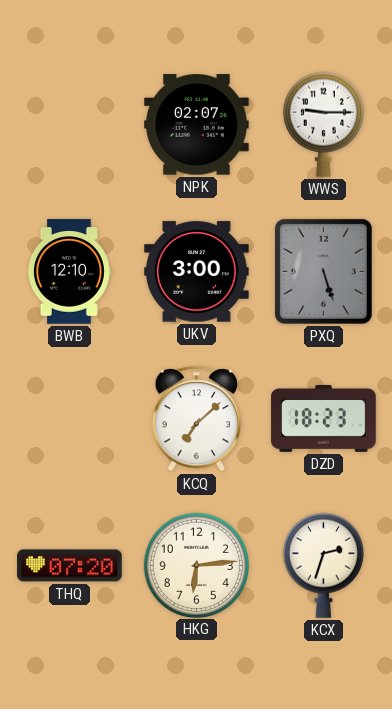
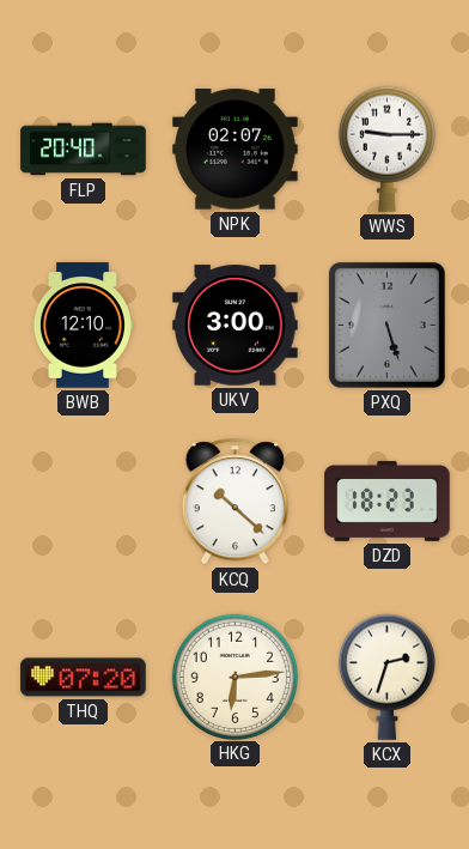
FLP: none -> 20:40 (84, 150)
KCQ: 7:08 -> 10:22 (234, 502)
